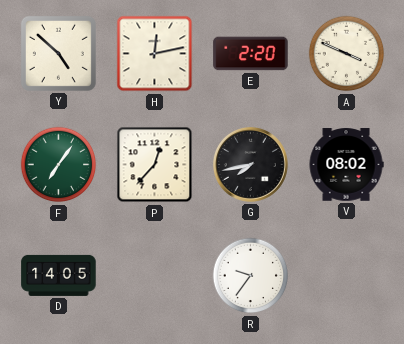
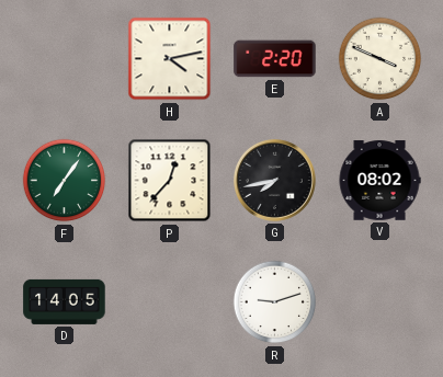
Y: 4:52 -> none (58, 53)
H: 12:13 -> 4:13 (170, 59)
R: 9:36 -> 9:12 (275, 302)
